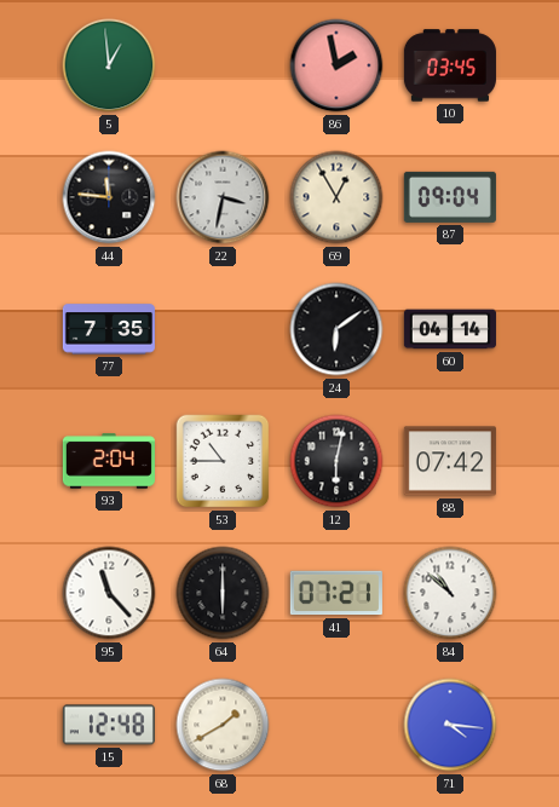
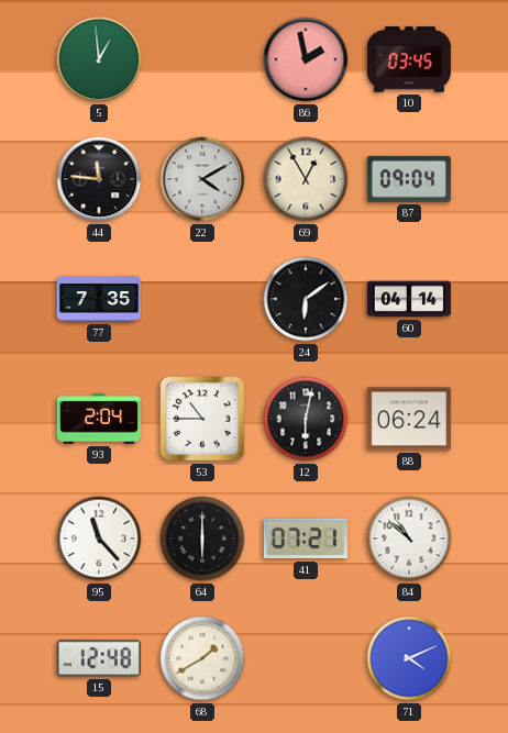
22: 3:32 -> 4:10 (202, 179)
88: 07:42 -> 06:24 (409, 419)
71: 4:16 -> 4:11 (409, 658)
